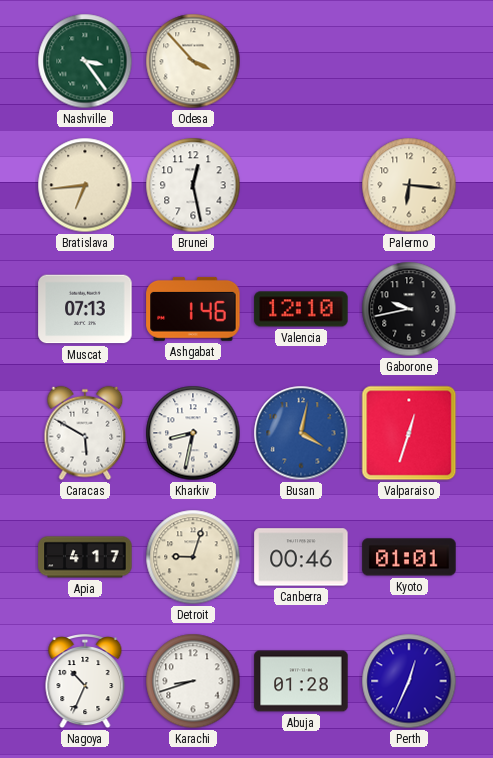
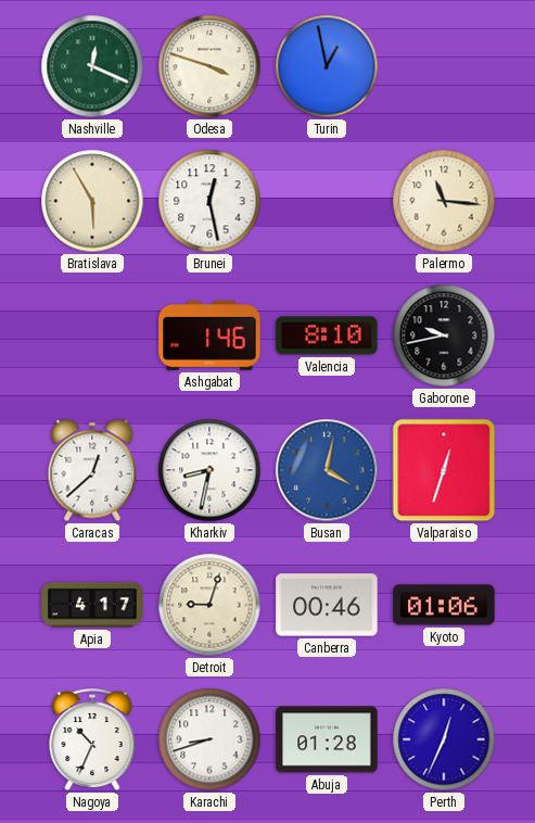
Nashville: 3:24 -> 12:19 (92, 66)
Odesa: 3:53 -> 3:48 (209, 66)
Turin: none -> 12:58 (327, 66)
Bratislava: 6:44 -> 5:55 (92, 201)
Palermo: 6:16 -> 11:16 (444, 201)
Muscat: 07:13 -> none (85, 309)
Valencia: 12:10 -> 8:10 (327, 335)
Caracas: 5:50 -> 12:38 (92, 470)
Kyoto: 01:01 -> 01:06 (444, 605)
